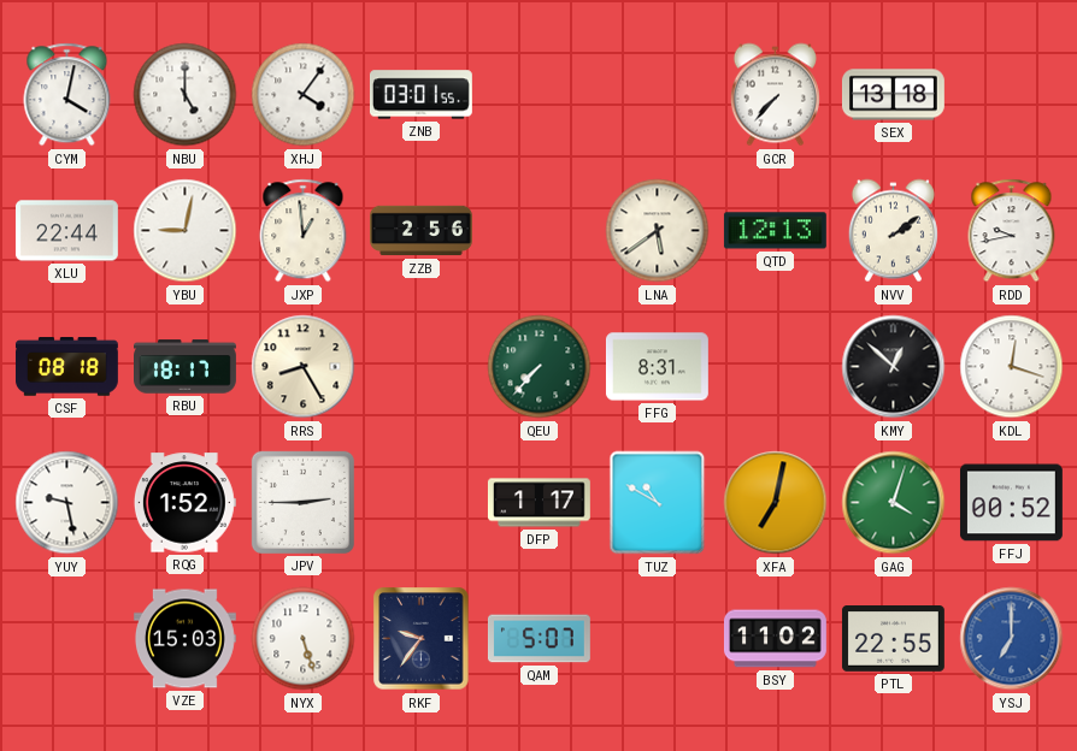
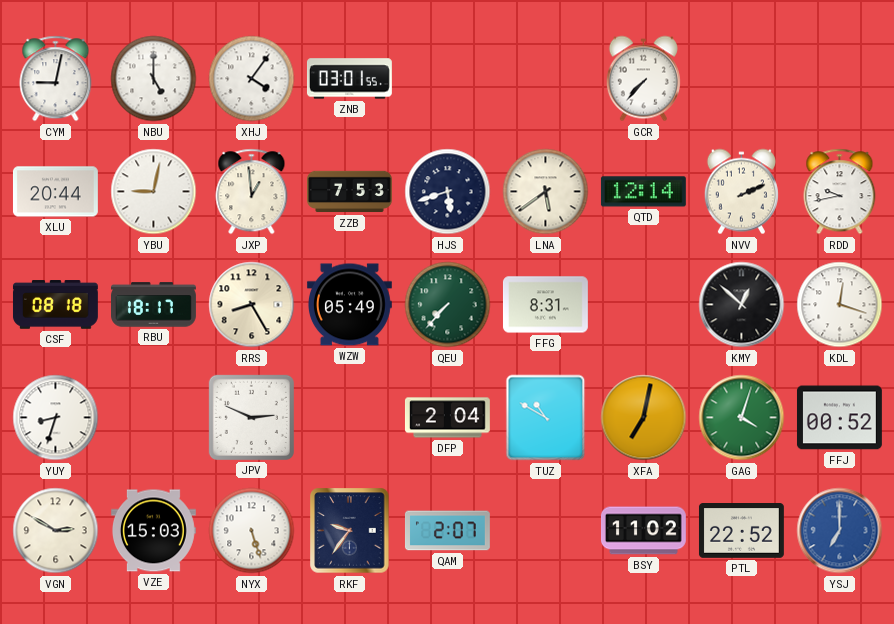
CYM: 4:02 -> 9:02 (56, 79)
SEX: 13:18 -> none (893, 95)
XLU: 22:44 -> 20:44 (55, 192)
ZZB: 2:56 -> 7:53 (350, 192)
HJS: none -> 5:42 (448, 192)
QTD: 12:13 -> 12:14 (643, 192)
NVV: 2:09 -> 2:11 (741, 192)
WZW: none -> 05:49 (349, 305)
YUY: 9:28 -> 8:33 (56, 418)
RQG: 1:52 -> none (184, 503)
JPV: 2:45 -> 2:49 (251, 417)
DFP: 1:17 -> 2:04 (447, 418)
VGN: none -> 2:50 (56, 531)
QAM: 5:07 -> 2:07 (447, 531)
PTL: 22:55 -> 22:52 (741, 531)
